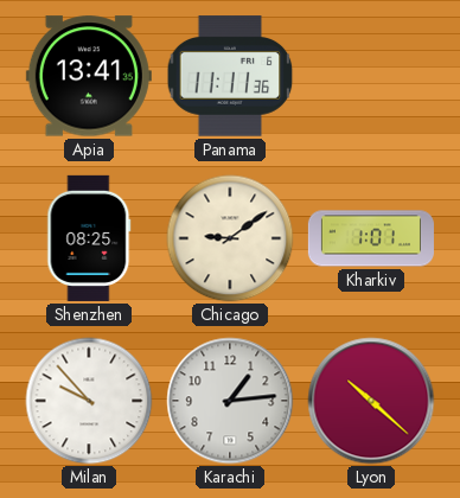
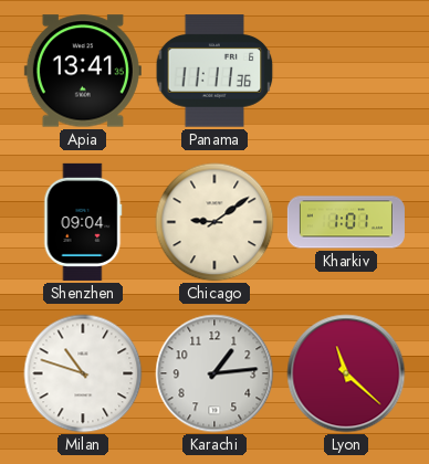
Shenzhen: 08:25 -> 09:04 (83, 222)
Milan: 9:53 -> 10:48 (83, 373)
Lyon: 10:22 -> 11:22 (346, 373)
